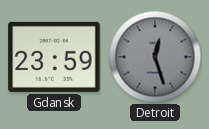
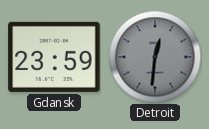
Detroit: 12:27 -> 12:31 (155, 57)
